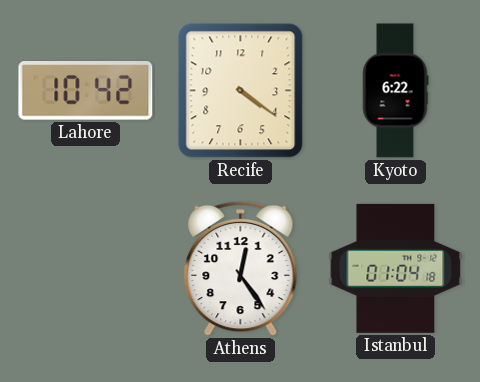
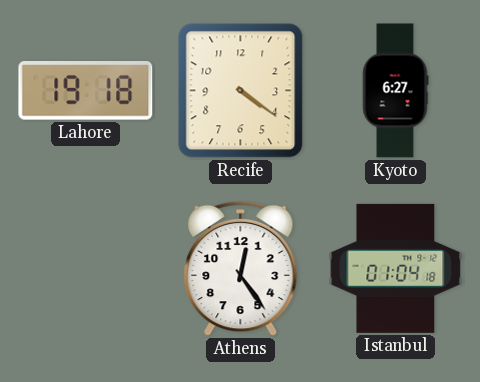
Lahore: 10:42 -> 19:18 (86, 91)
Kyoto: 6:22 -> 6:27 (395, 91)
